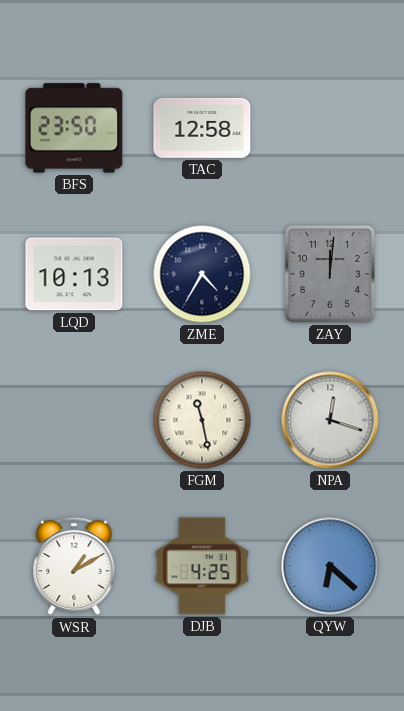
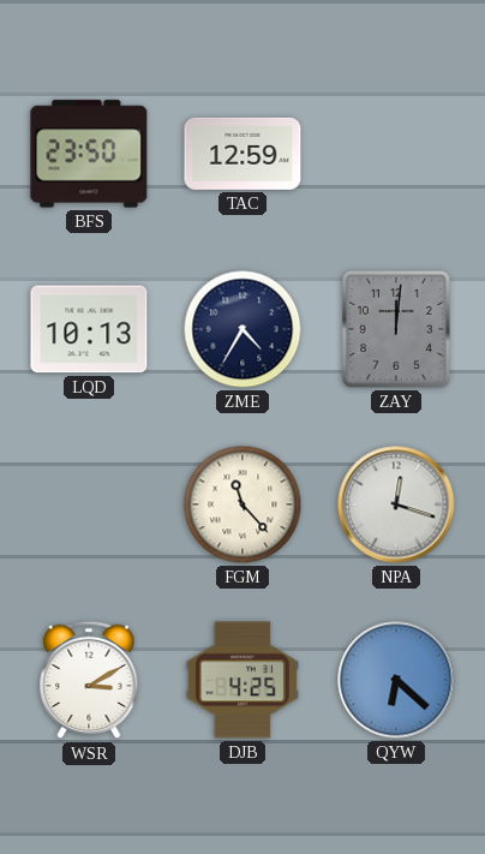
TAC: 12:58 -> 12:59 (242, 154)
FGM: 11:28 -> 11:23 (242, 504)
WSR: 1:10 -> 3:10 (89, 680)
